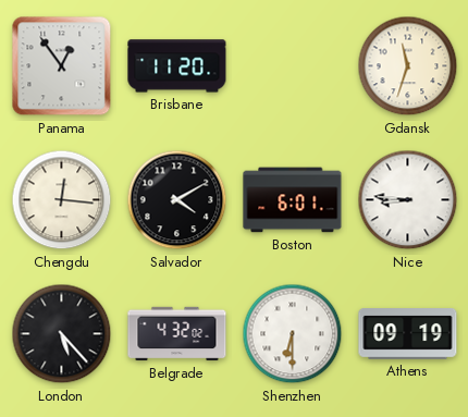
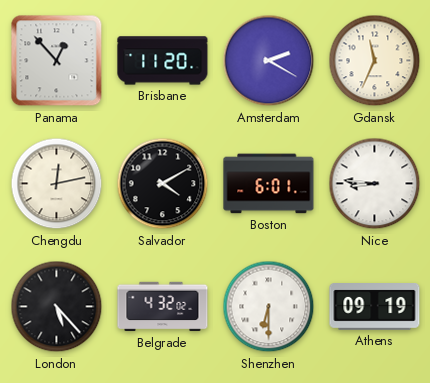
Panama: 12:54 -> 12:53 (57, 61)
Amsterdam: none -> 2:20 (269, 61)
Gdansk: 11:33 -> 11:34 (375, 61)
Chengdu: 12:16 -> 12:13 (57, 184)
